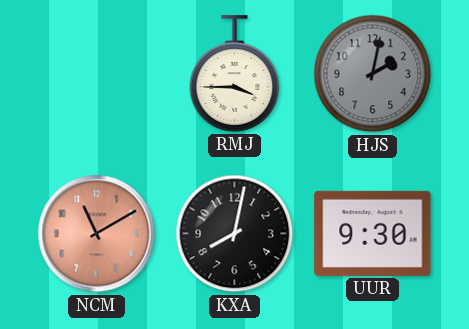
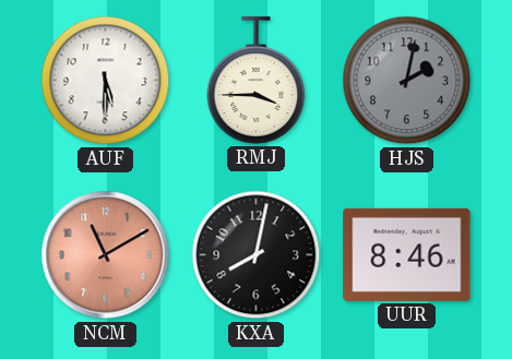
AUF: none -> 5:30 (106, 81)
UUR: 9:30 -> 8:46 (407, 254)
